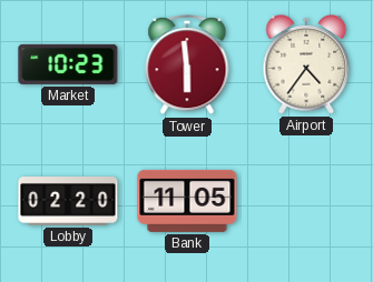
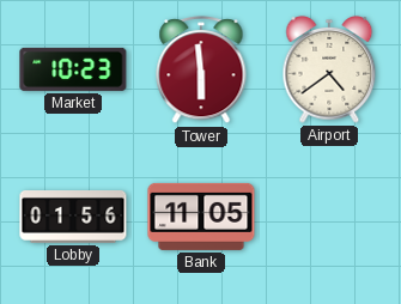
Airport: 4:36 -> 4:39 (329, 71)
Lobby: 02:20 -> 01:56 (73, 218)
